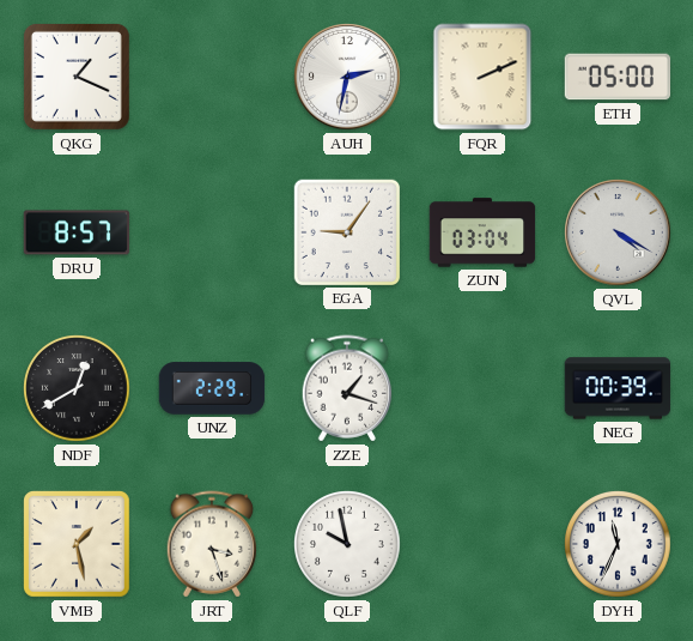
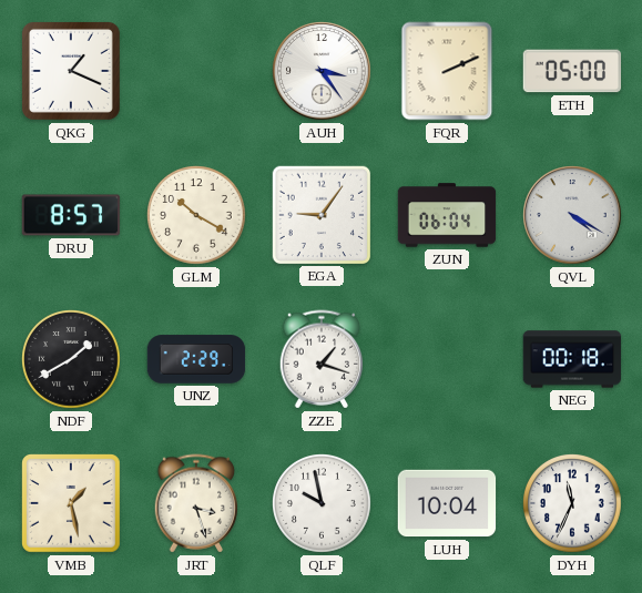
AUH: 2:32 -> 3:24 (322, 71)
GLM: none -> 10:20 (196, 215)
ZUN: 03:04 -> 06:04 (447, 215)
NDF: 12:40 -> 1:40 (71, 359)
NEG: 00:39 -> 00:18 (572, 359)
LUH: none -> 10:04 (447, 503)
